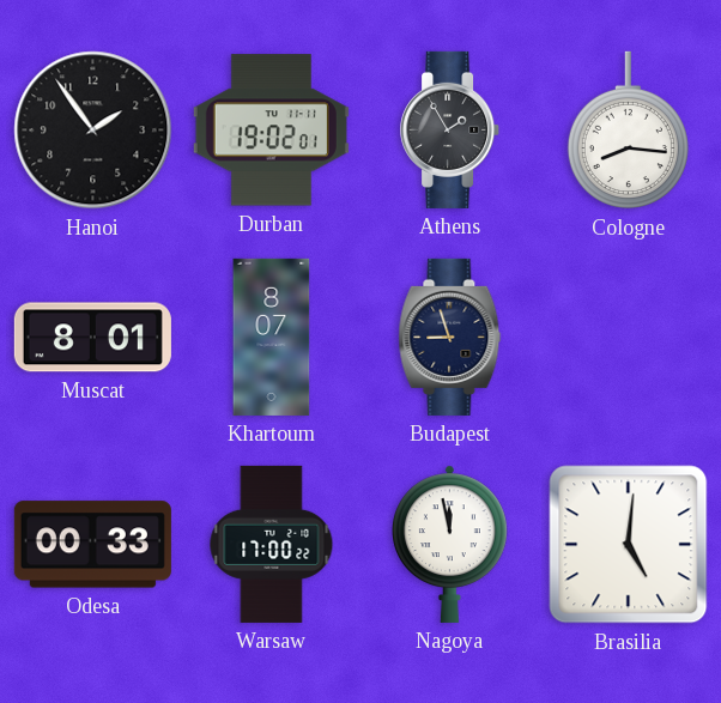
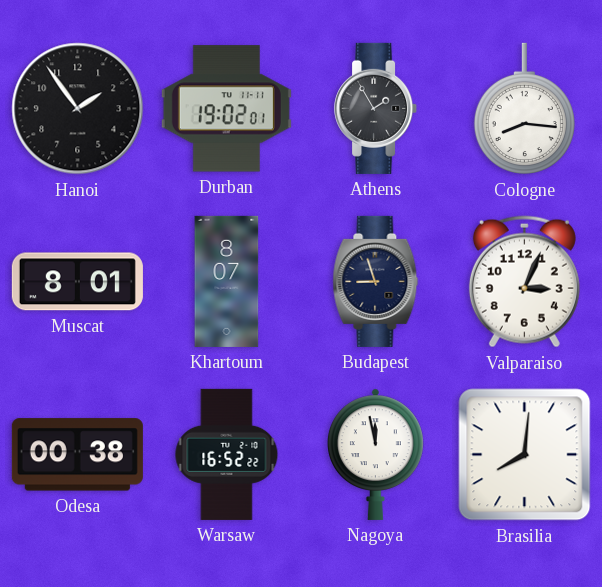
Valparaiso: none -> 3:04 (524, 282)
Odesa: 00:33 -> 00:38 (77, 455)
Warsaw: 17:00 -> 16:52 (227, 454)
Brasilia: 5:01 -> 8:01 (525, 455)
